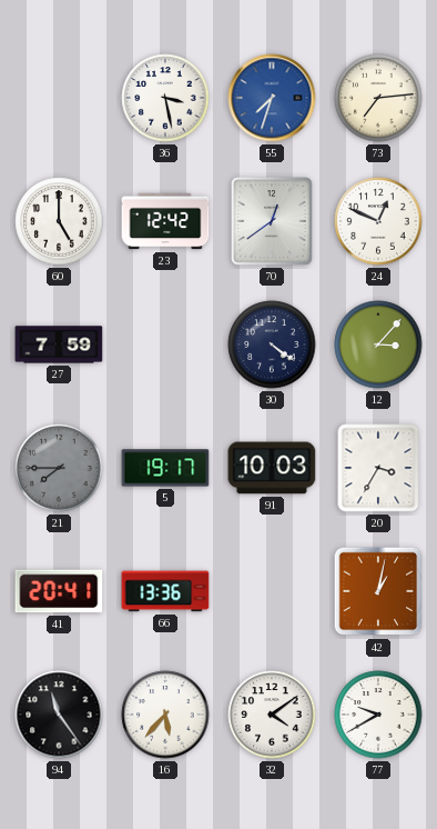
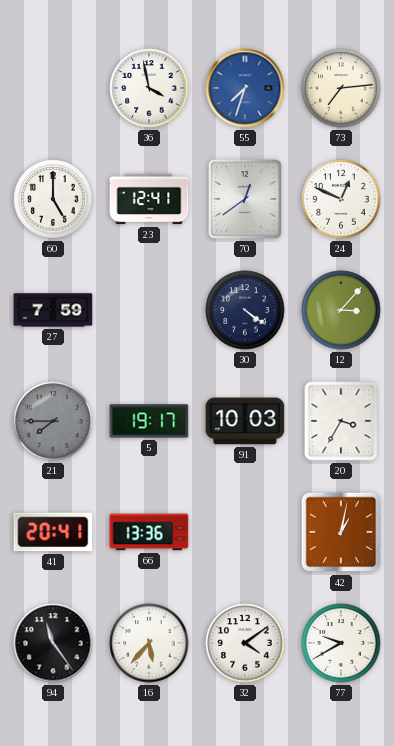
36: 3:28 -> 3:58 (149, 88)
23: 12:42 -> 12:41 (149, 199)
